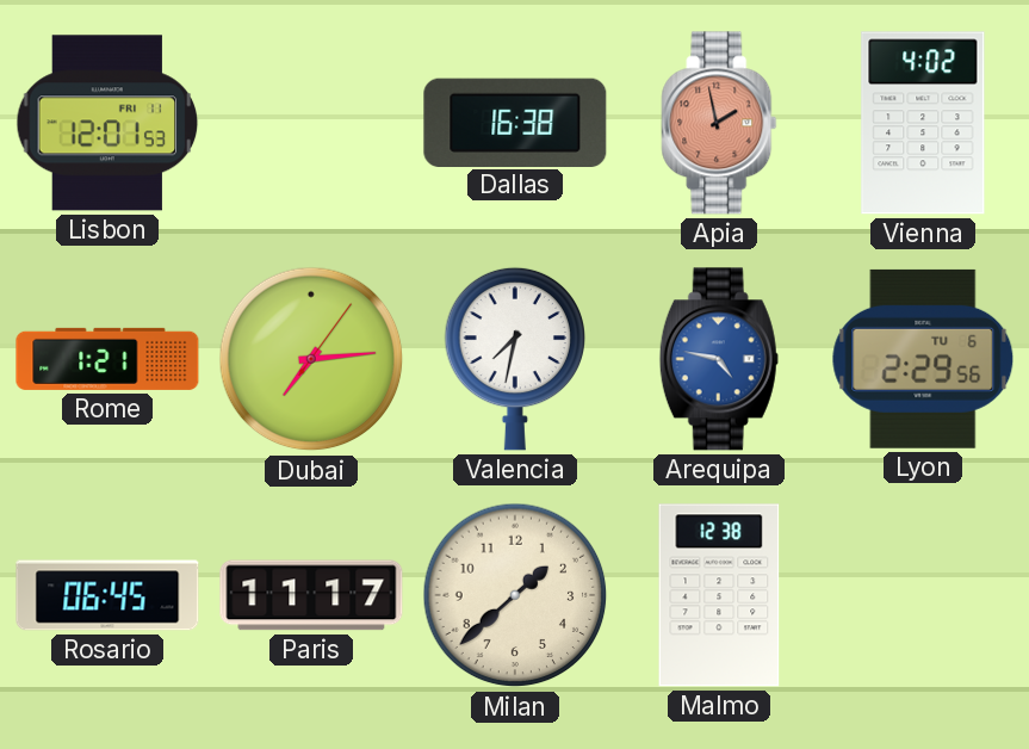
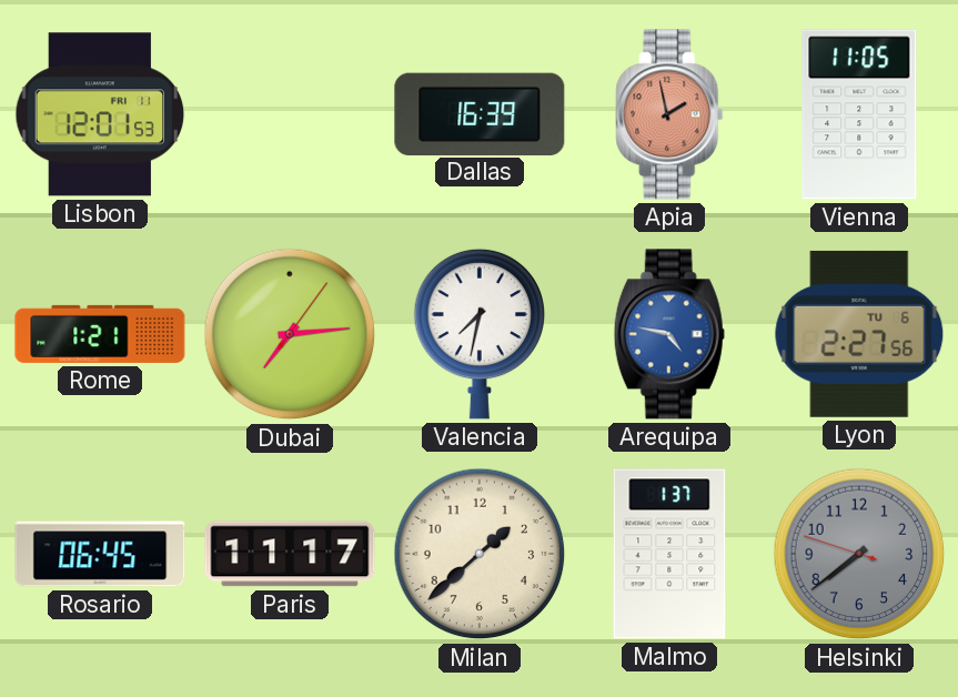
Dallas: 16:38 -> 16:39 (480, 113)
Vienna: 4:02 -> 11:05 (859, 114)
Lyon: 2:29 -> 2:27 (859, 334)
Malmo: 12:38 -> 1:37 (669, 554)
Helsinki: none -> 7:38 (859, 554)
